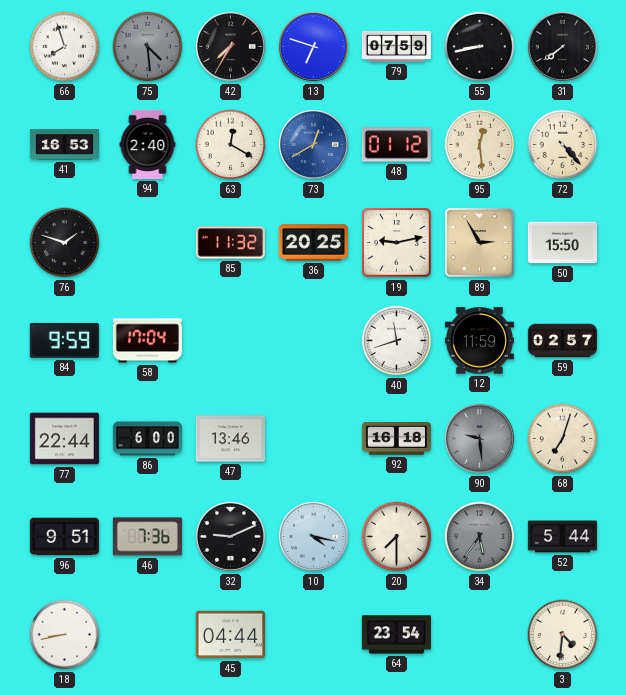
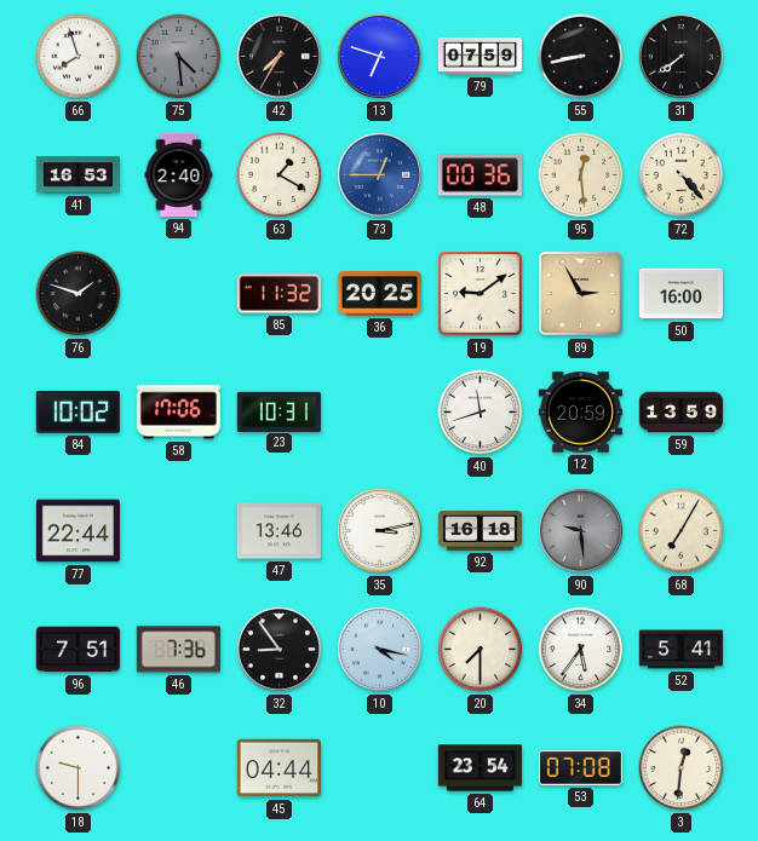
63: 12:20 -> 1:20 (280, 175)
73: 12:40 -> 12:45 (379, 174)
48: 01:12 -> 00:36 (480, 175)
19: 9:13 -> 9:09 (481, 294)
50: 15:50 -> 16:00 (681, 294)
84: 9:59 -> 10:02 (77, 411)
58: 17:04 -> 17:06 (178, 413)
23: none -> 10:31 (278, 411)
12: 11:59 -> 20:59 (580, 413)
59: 02:57 -> 13:59 (681, 413)
86: 6:00 -> none (147, 439)
35: none -> 3:13 (379, 530)
68: 7:03 -> 7:05 (682, 531)
96: 9:51 -> 7:51 (77, 650)
32: 9:11 -> 8:54 (278, 649)
34 dial: grey -> white (581, 650)
52: 5:44 -> 5:41 (681, 650)
18: 8:43 -> 9:30 (79, 768)
53: none -> 07:08 (580, 767)
3: 4:31 -> 12:31 (682, 768)
